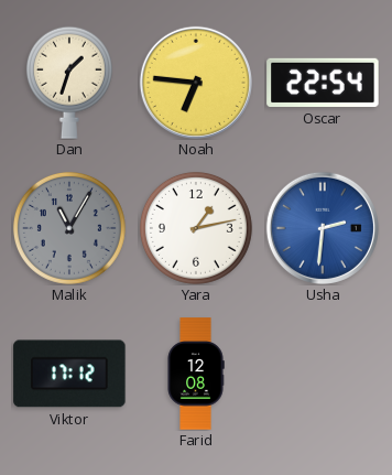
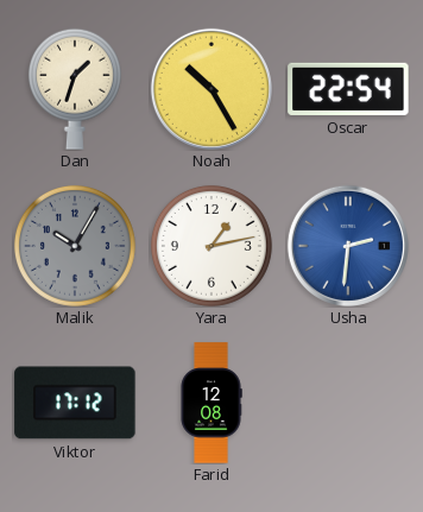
Noah: 6:46 -> 10:25 (211, 89)
Malik: 11:05 -> 10:05 (75, 246)
